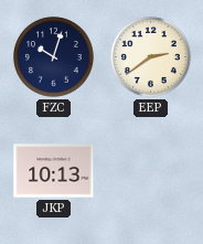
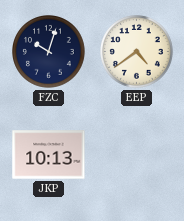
EEP: 2:39 -> 4:39 (137, 52)
